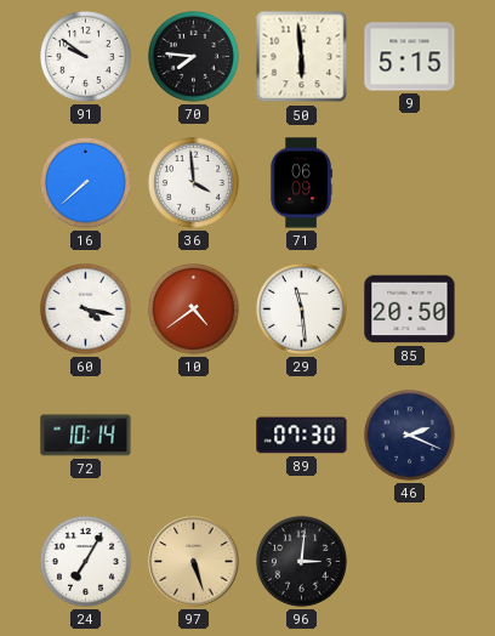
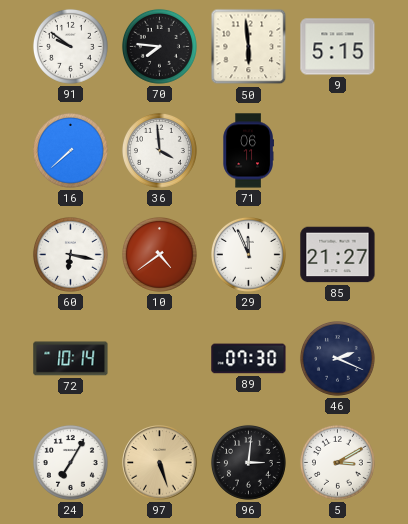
71: 06:09 -> 06:11 (248, 151)
60: 4:17 -> 6:17 (70, 254)
29: 11:29 -> 11:56 (248, 254)
85: 20:50 -> 21:27 (338, 255)
5: none -> 3:10 (337, 462)
